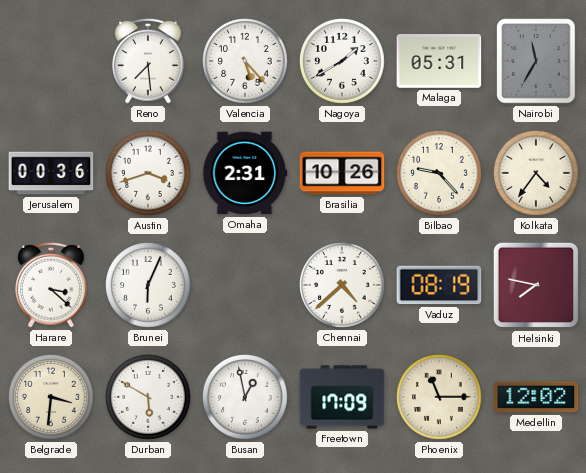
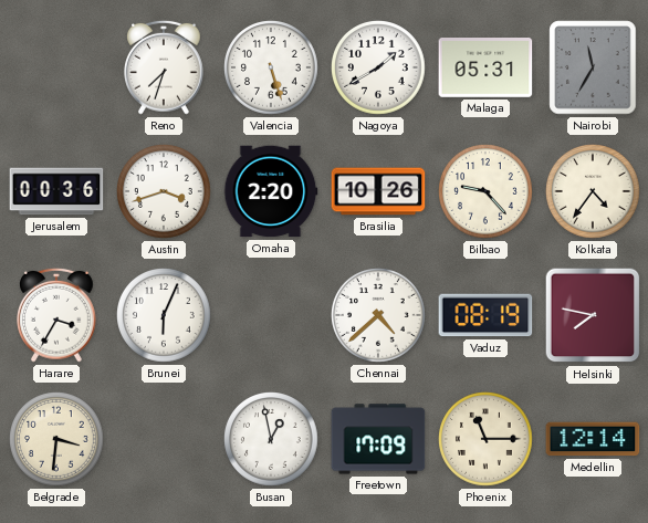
Reno: 7:29 -> 7:33 (165, 67)
Valencia: 5:23 -> 5:27 (272, 69)
Omaha: 2:31 -> 2:20 (271, 191)
Harare: 3:22 -> 3:35 (58, 315)
Durban: 5:50 -> none (149, 398)
Medellin: 12:02 -> 12:14 (593, 439)
